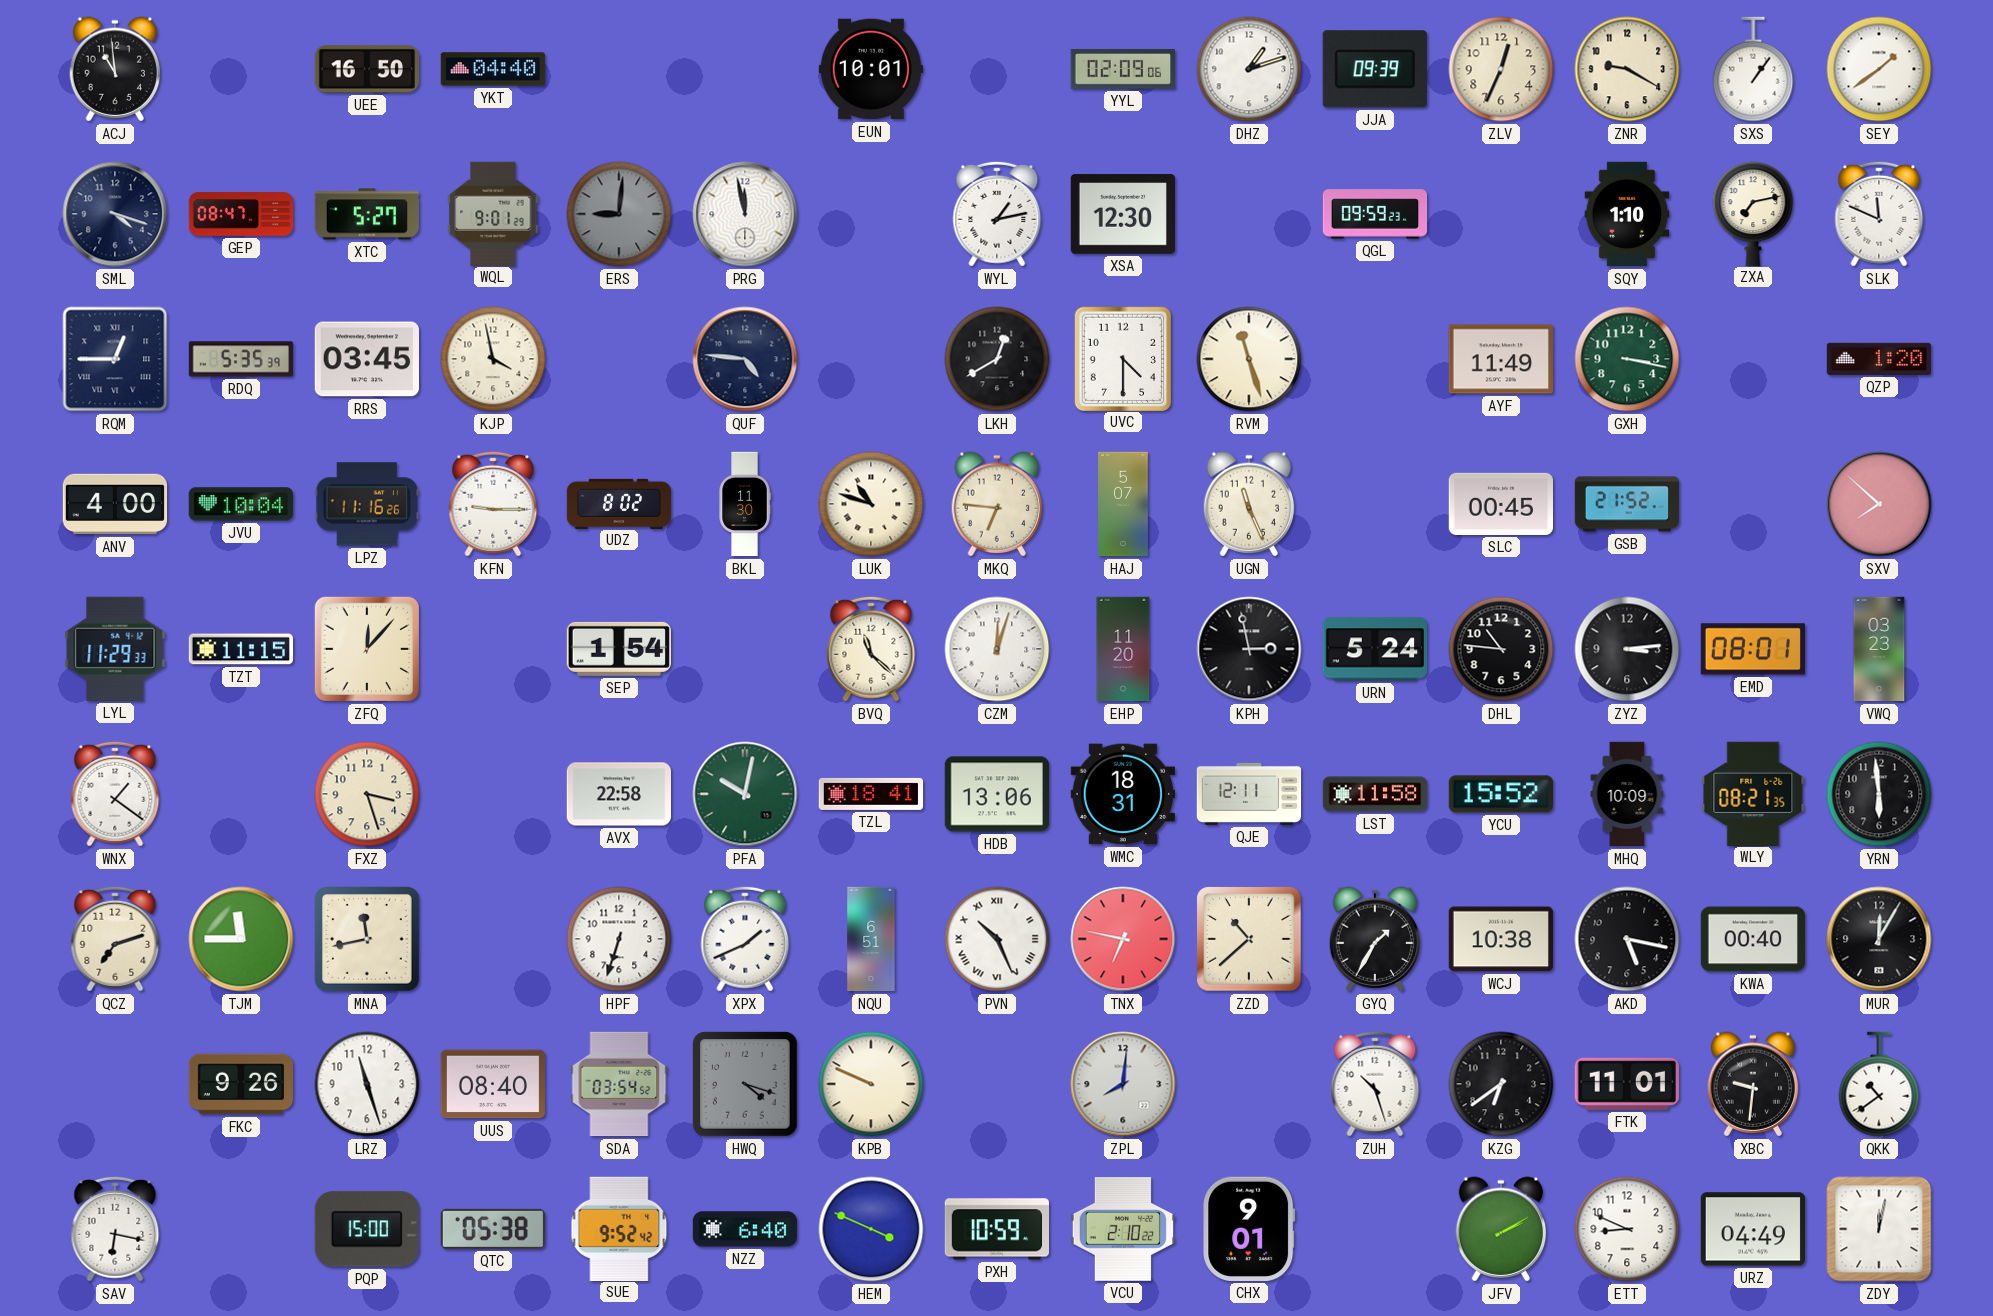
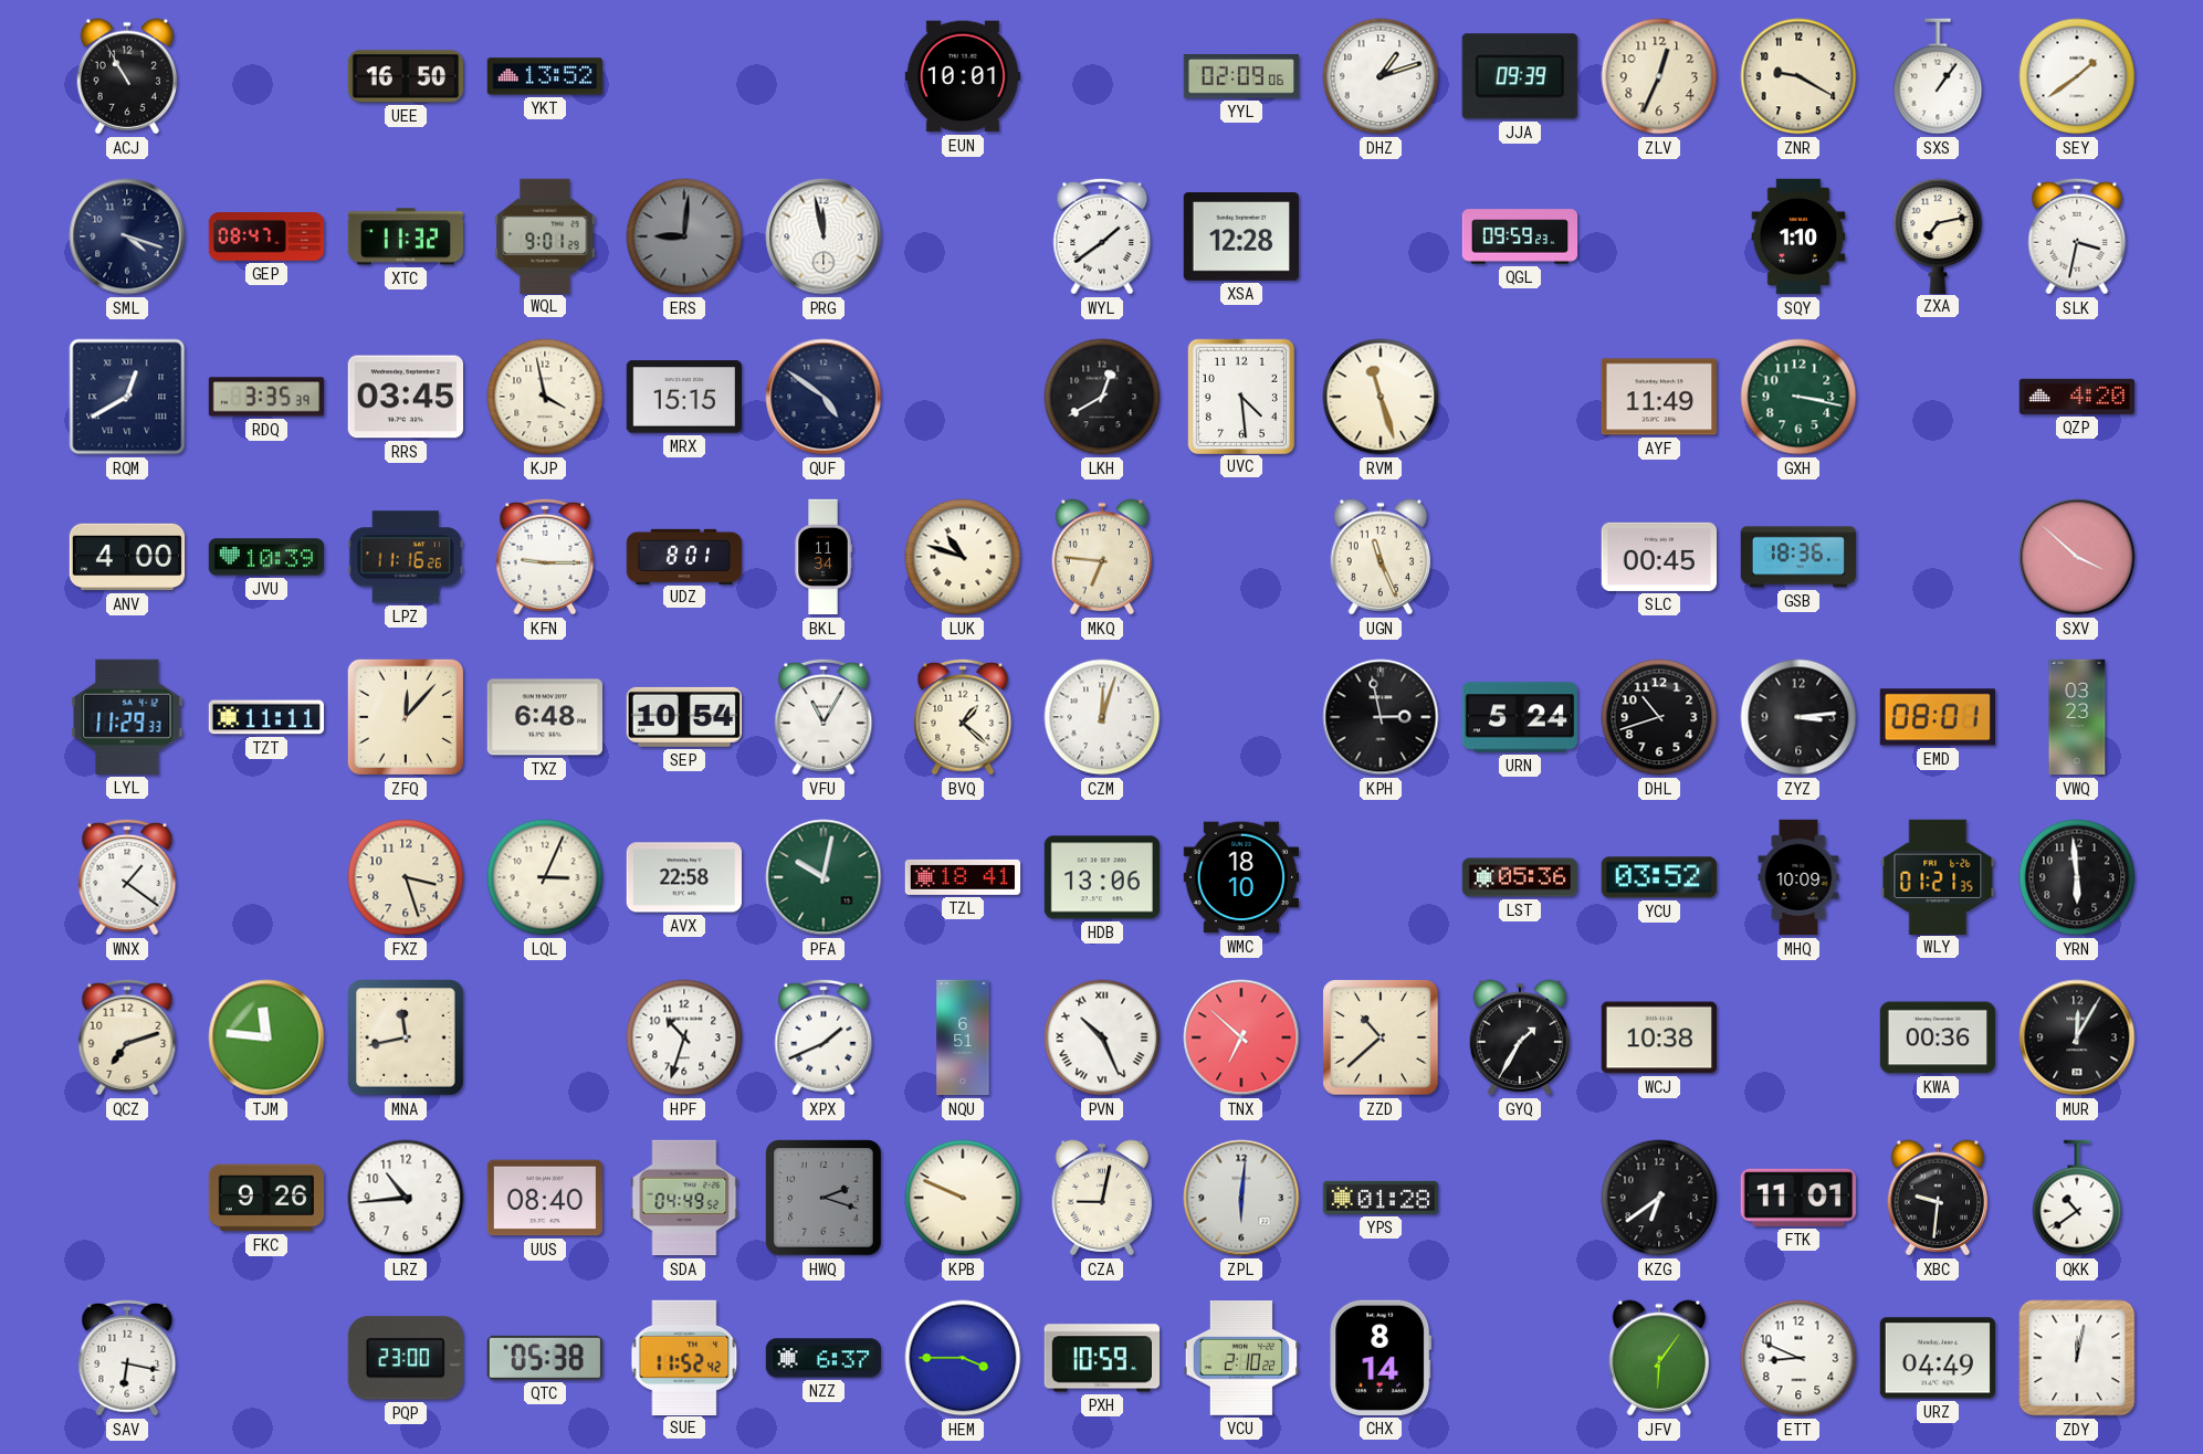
ACJ: 10:59 -> 10:55 (127, 76)
YKT: 04:40 -> 13:52 (544, 76)
XTC: 5:27 -> 11:32 (405, 236)
WYL: 1:13 -> 1:39 (1102, 236)
XSA: 12:30 -> 12:28 (1240, 236)
SLK: 11:49 -> 3:32 (2077, 236)
RQM: 12:45 -> 12:40 (127, 397)
RDQ: 5:35 -> 3:35 (266, 397)
MRX: none -> 15:15 (683, 397)
QUF: 4:46 -> 4:51 (823, 397)
UVC: 4:30 -> 4:29 (1240, 396)
QZP: 1:20 -> 4:20 (2076, 397)
JVU: 10:04 -> 10:39 (265, 557)
UDZ: 8:02 -> 8:01 (684, 556)
BKL: 11:30 -> 11:34 (823, 557)
HAJ: 5:07 -> none (1123, 504)
GSB: 21:52 -> 18:36 (1797, 557)
SXV: 7:52 -> 3:52 (2077, 557)
TZT: 11:15 -> 11:11 (265, 717)
TXZ: none -> 6:48 (544, 717)
SEP: 1:54 -> 10:54 (683, 717)
VFU: none -> 11:05 (823, 717)
BVQ: 11:22 -> 1:22 (963, 717)
EHP: 11:20 -> none (1123, 649)
DHL: 10:46 -> 10:42 (1659, 717)
LQL: none -> 3:04 (545, 877)
WMC: 18:31 -> 18:10 (1240, 877)
QJE: 12:11 -> none (1249, 794)
LST: 11:58 -> 05:36 (1520, 877)
YCU: 15:52 -> 03:52 (1658, 877)
WLY: 08:21 -> 01:21 (1938, 876)
TJM: 11:45 -> 11:46 (266, 1037)
HPF: 6:33 -> 10:33 (684, 1037)
TNX: 6:47 -> 6:52 (1241, 1037)
AKD: 5:17 -> none (1627, 939)
KWA: 00:40 -> 00:36 (1937, 1037)
LRZ: 11:27 -> 10:44 (406, 1198)
SDA: 03:54 -> 04:49 (684, 1198)
HWQ: 4:18 -> 2:18 (823, 1198)
CZA: none -> 9:02 (1102, 1198)
ZPL: 8:01 -> 6:01 (1241, 1198)
YPS: none -> 01:28 (1380, 1198)
ZUH: 10:27 -> none (1375, 1084)
PQP: 15:00 -> 23:00 (406, 1358)
SUE: 9:52 -> 11:52 (684, 1357)
NZZ: 6:40 -> 6:37 (822, 1358)
HEM: 3:49 -> 3:45 (963, 1358)
CHX: 9:01 -> 8:14 (1381, 1358)
JFV: 2:10 -> 6:06 (1659, 1358)
